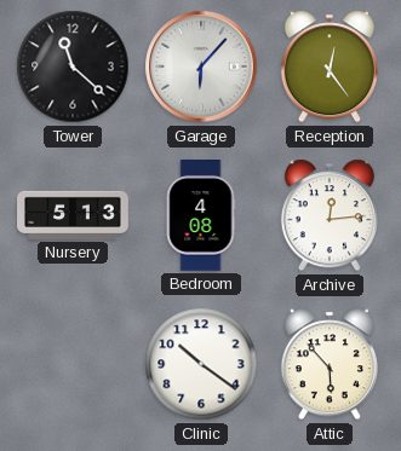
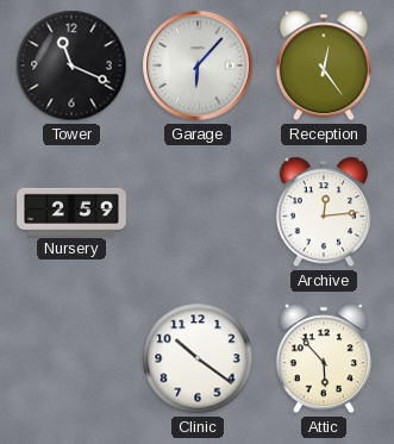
Tower: 11:22 -> 11:19 (71, 65)
Nursery: 5:13 -> 2:59 (71, 212)
Bedroom: 4:08 -> none (201, 215)
